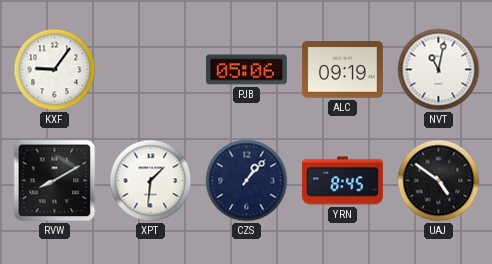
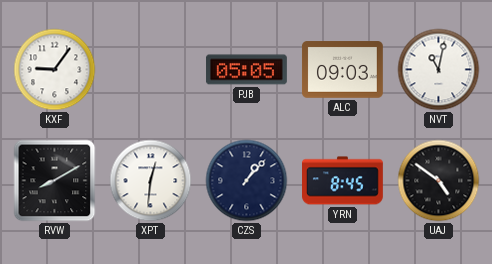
PJB: 05:06 -> 05:05 (247, 70)
ALC: 09:19 -> 09:03 (343, 70)
XPT: 1:31 -> 12:31 (151, 181)
